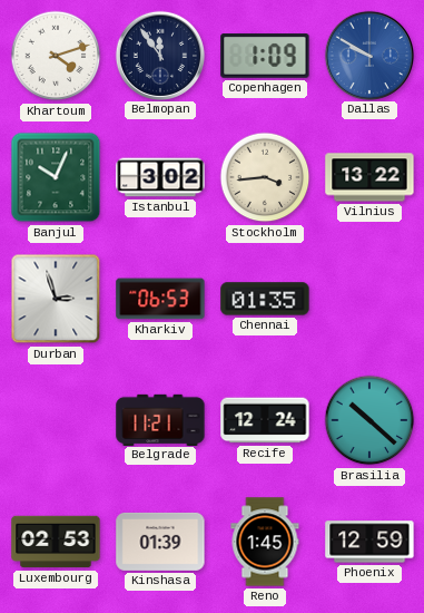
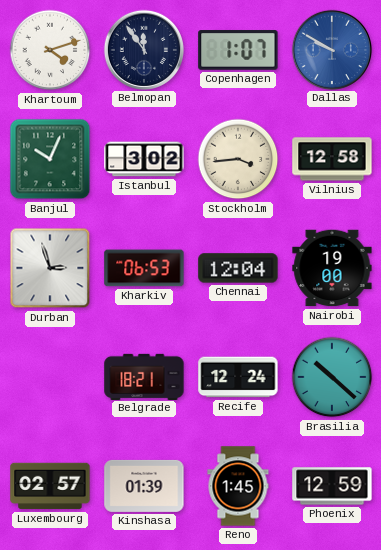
Copenhagen: 1:09 -> 1:07 (238, 50)
Vilnius: 13:22 -> 12:58 (332, 159)
Chennai: 01:35 -> 12:04 (238, 268)
Nairobi: none -> 19:00 (332, 268)
Belgrade: 11:21 -> 18:21 (144, 376)
Luxembourg: 02:53 -> 02:57 (50, 486)
